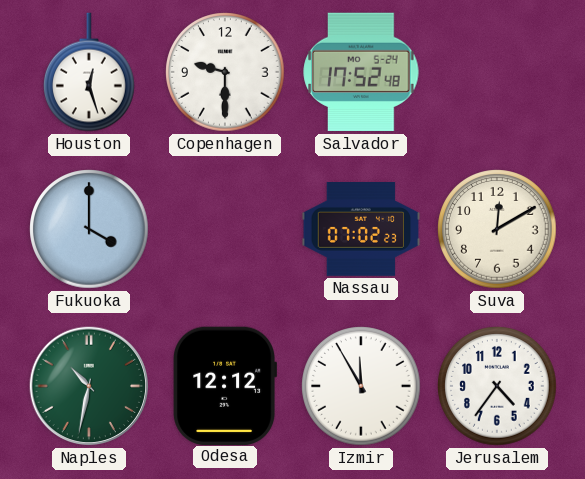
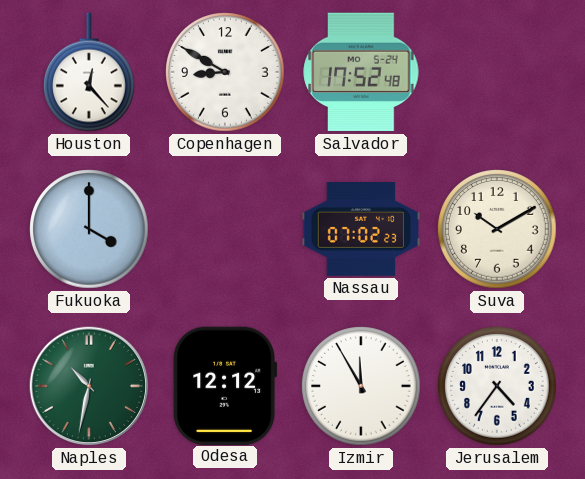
Houston: 12:27 -> 12:23 (90, 72)
Copenhagen: 9:30 -> 8:50 (225, 72)
Suva: 12:10 -> 10:10 (497, 229)
